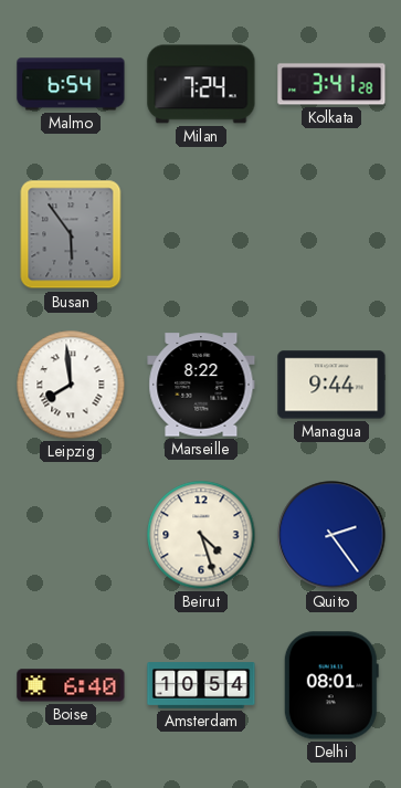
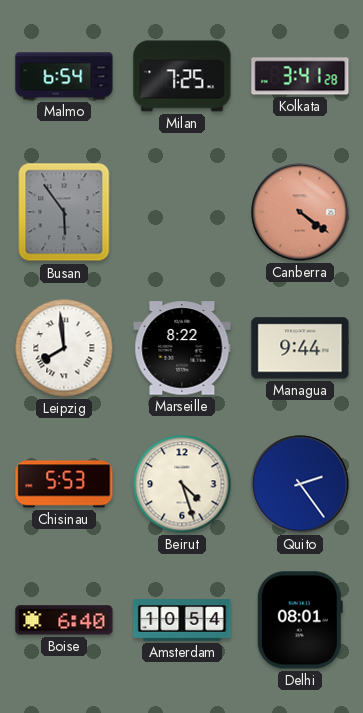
Milan: 7:24 -> 7:25 (182, 76)
Canberra: none -> 4:21 (300, 212)
Chisinau: none -> 5:53 (64, 484)
